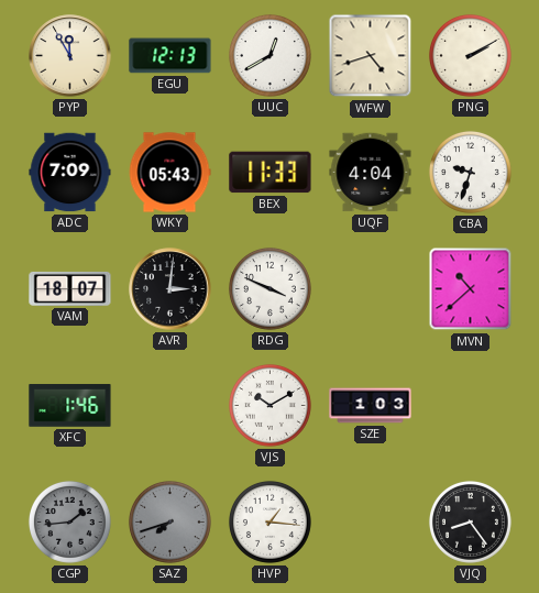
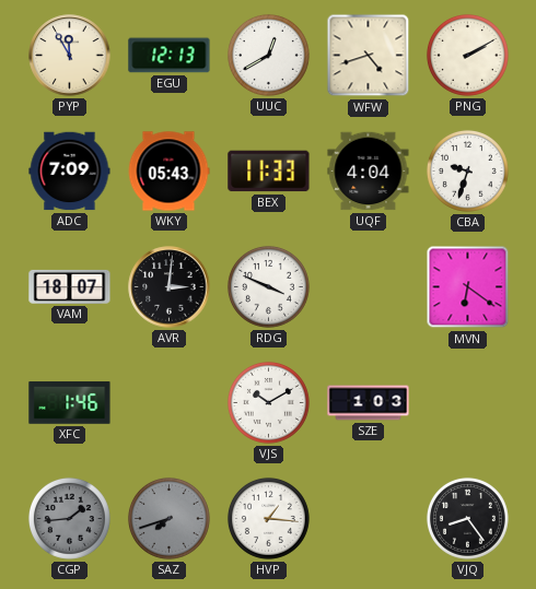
MVN: 10:38 -> 6:21 (468, 287)
